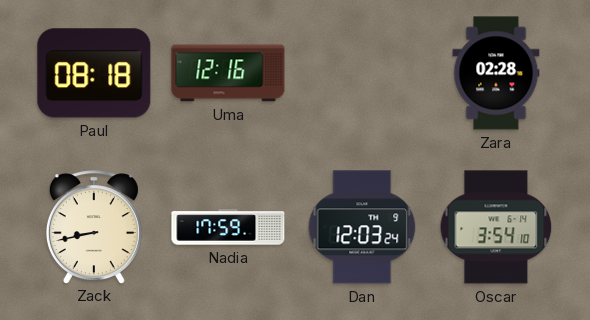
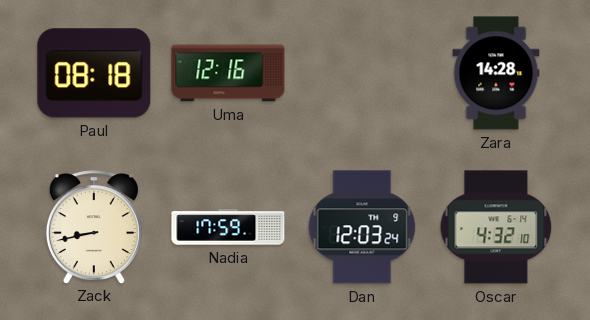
Zara: 02:28 -> 14:28 (496, 73)
Oscar: 3:54 -> 4:32 (496, 227)
